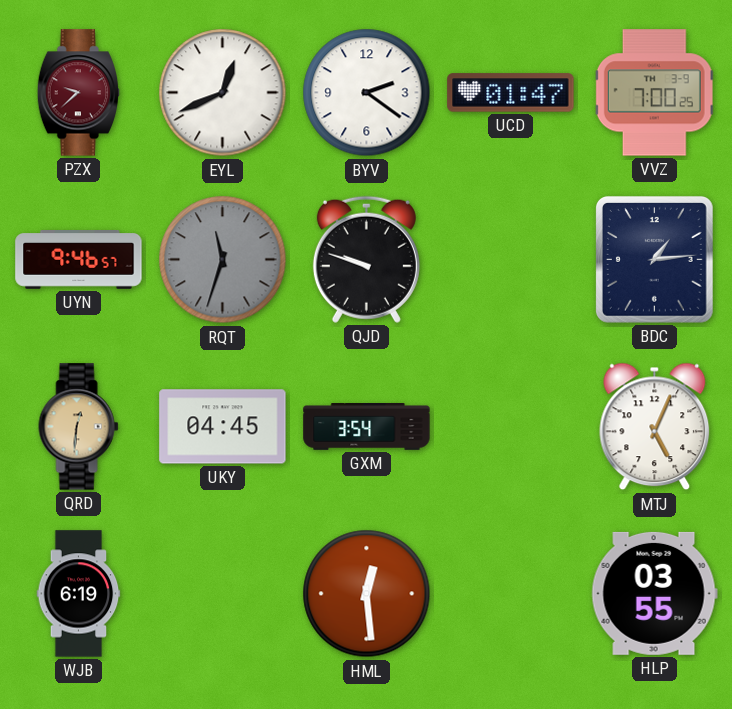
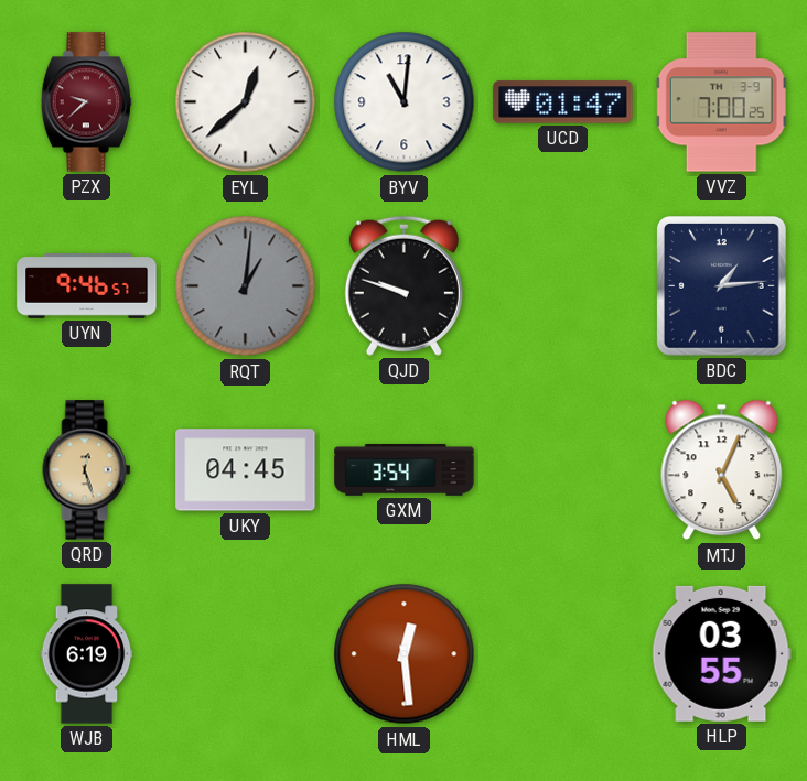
EYL: 12:41 -> 12:38 (246, 102)
BYV: 2:21 -> 11:01 (405, 102)
RQT: 11:33 -> 1:01 (246, 286)
QRD: 12:31 -> 12:27 (87, 470)
